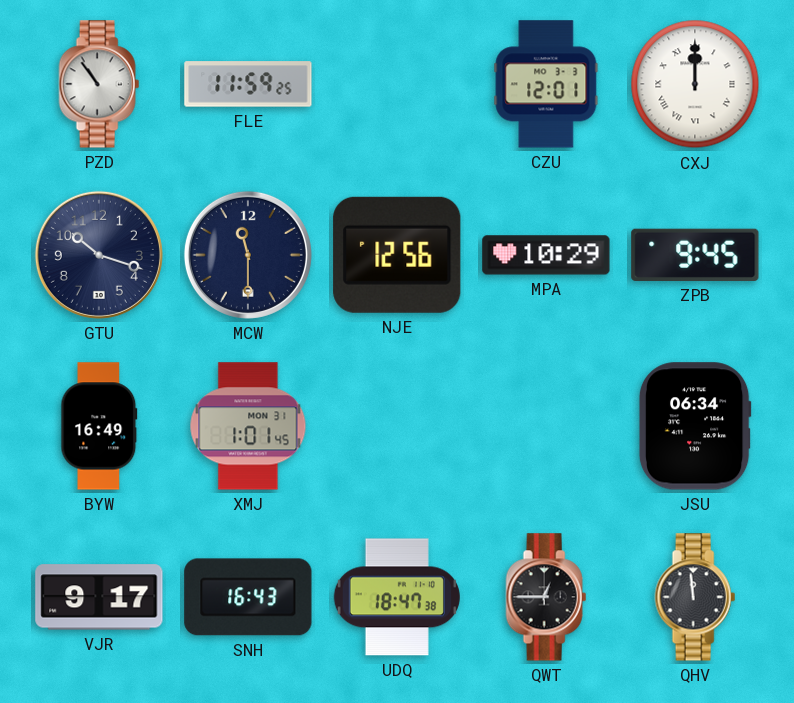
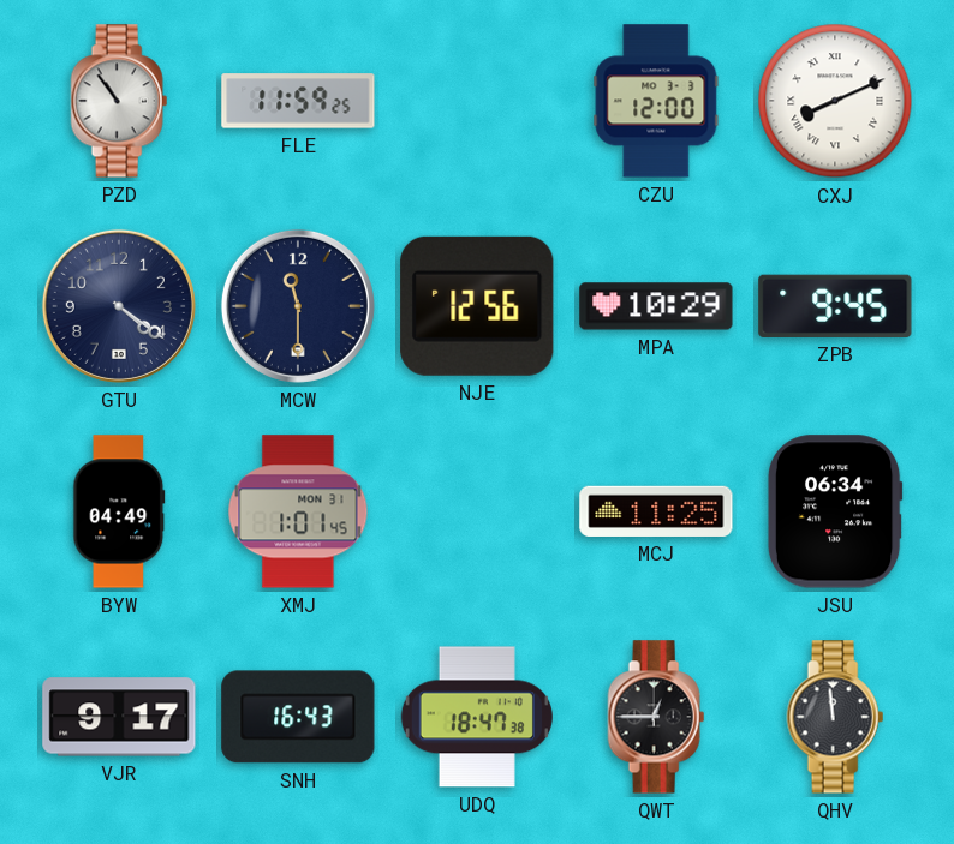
CZU: 12:01 -> 12:00 (656, 101)
CXJ: 12:00 -> 8:11 (835, 101)
GTU: 10:18 -> 4:21 (119, 306)
BYW: 16:49 -> 04:49 (119, 511)
MCJ: none -> 11:25 (656, 511)
